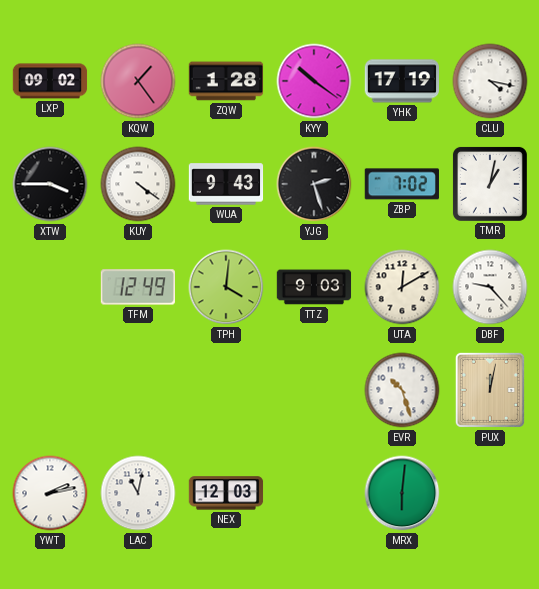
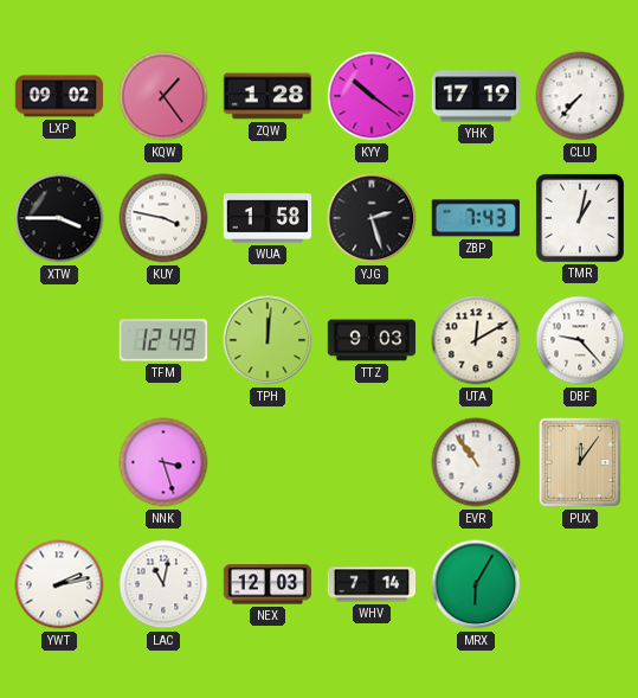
CLU: 4:17 -> 7:37 (580, 96)
KUY: 4:21 -> 3:47 (163, 218)
WUA: 9:43 -> 1:58 (268, 218)
ZBP: 7:02 -> 7:43 (476, 218)
TPH: 4:01 -> 12:01 (268, 340)
NNK: none -> 3:27 (163, 462)
EVR: 10:27 -> 10:54 (476, 462)
PUX: 12:02 -> 12:06 (580, 462)
WHV: none -> 7:14 (372, 584)
MRX: 6:01 -> 6:05 (476, 584)
